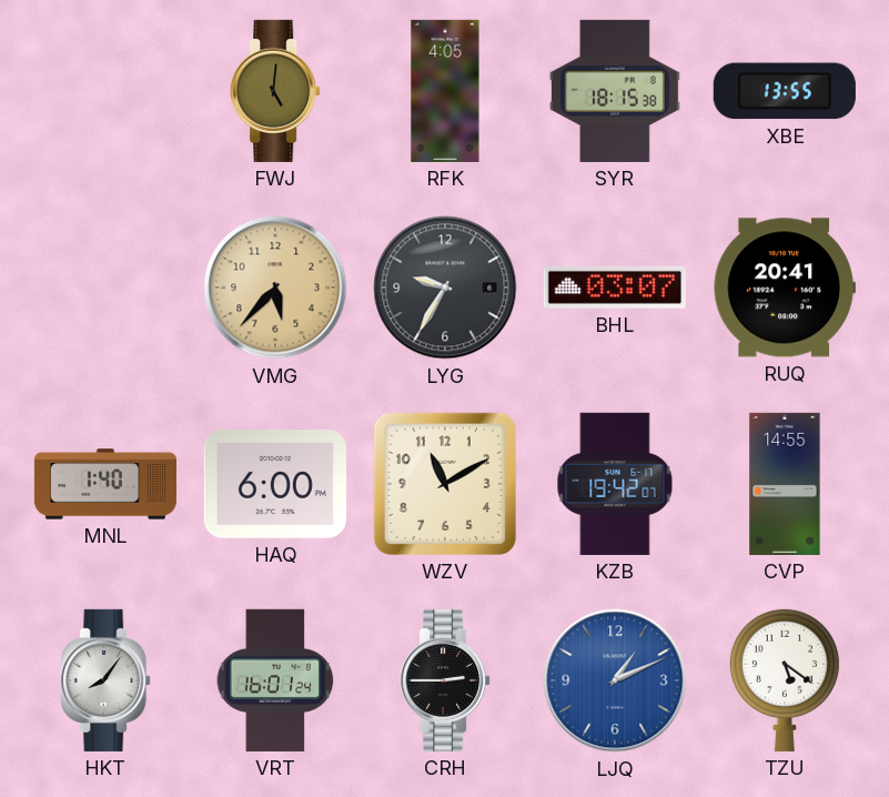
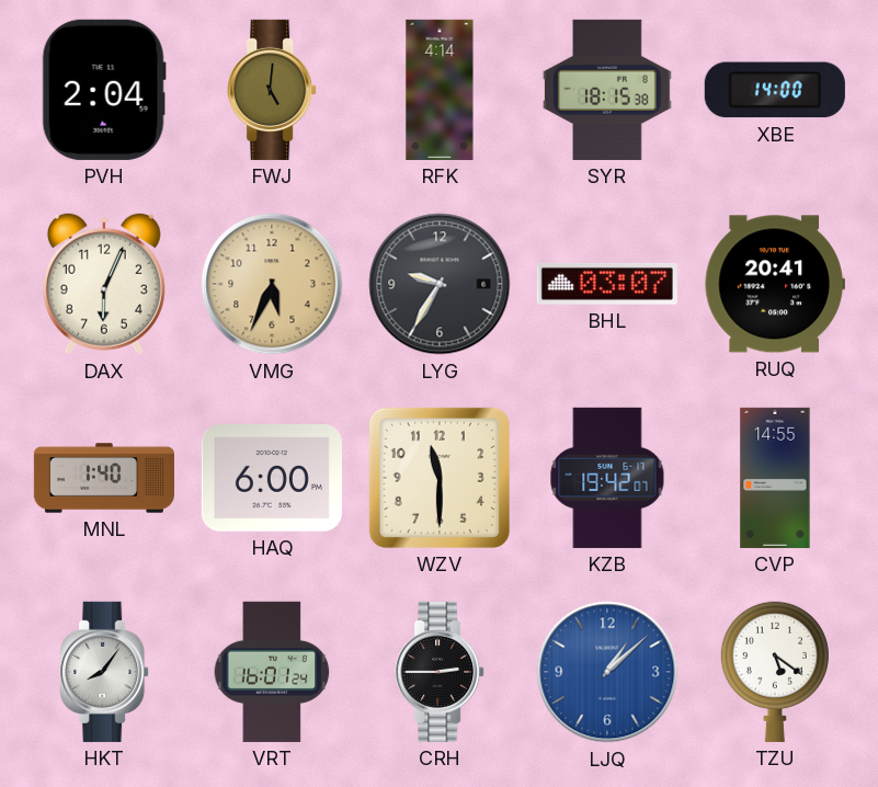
PVH: none -> 2:04 (104, 90)
RFK: 4:05 -> 4:14 (440, 90)
XBE: 13:55 -> 14:00 (775, 90)
DAX: none -> 6:04 (104, 284)
VMG: 5:37 -> 5:34 (272, 284)
WZV: 11:10 -> 11:30 (440, 478)
LJQ: 1:11 -> 1:08 (607, 672)
